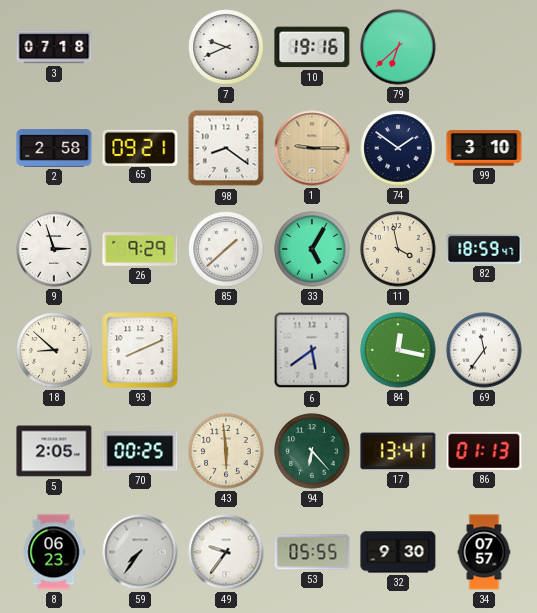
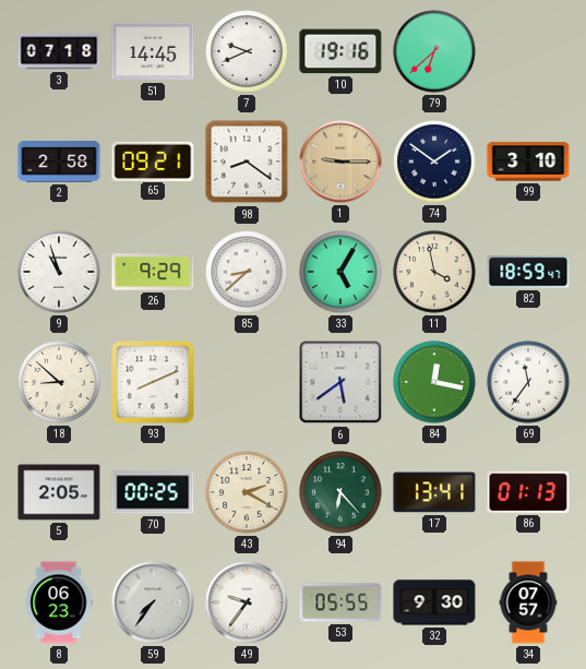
51: none -> 14:45 (153, 51)
9: 2:57 -> 10:57 (59, 272)
85: 1:38 -> 8:38 (247, 272)
43: 5:59 -> 2:20 (247, 492)
